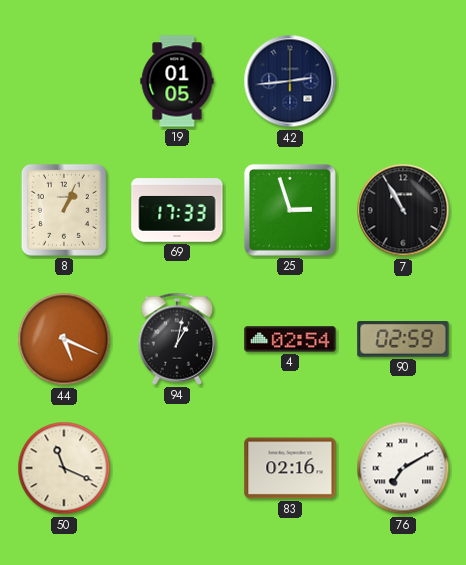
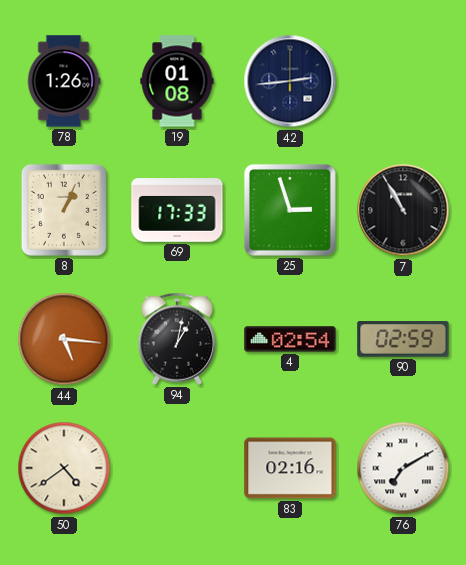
78: none -> 1:26 (64, 81)
19: 01:05 -> 01:08 (177, 81)
44: 5:19 -> 5:16 (64, 339)
50: 11:19 -> 4:39 (64, 468)
